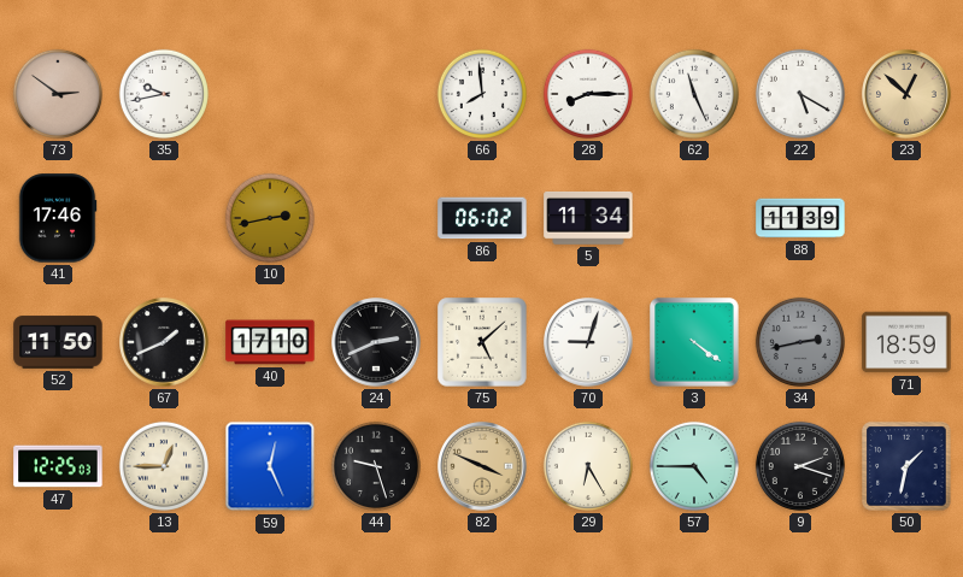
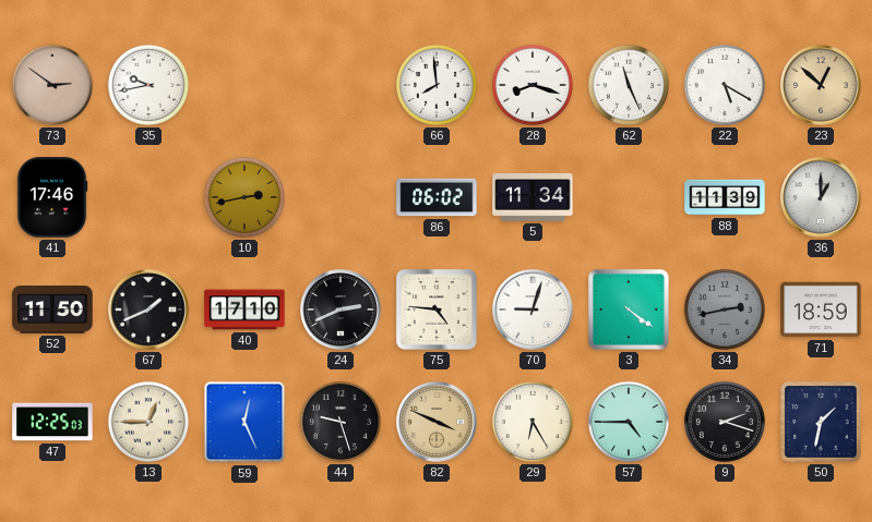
28: 8:15 -> 8:18 (533, 85)
36: none -> 1:00 (821, 197)
75: 5:08 -> 4:46 (437, 309)
